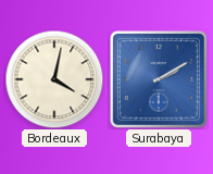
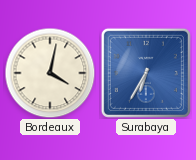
Surabaya: 2:10 -> 6:35 (146, 73)
